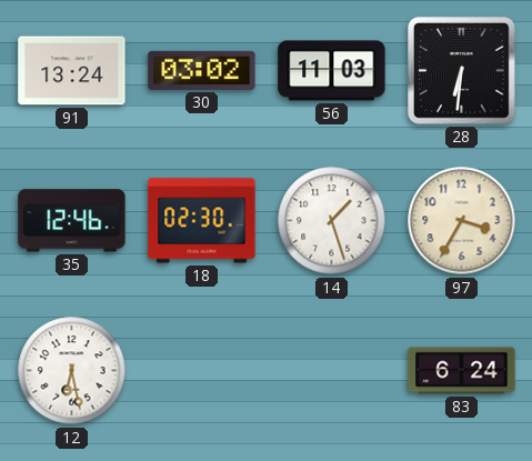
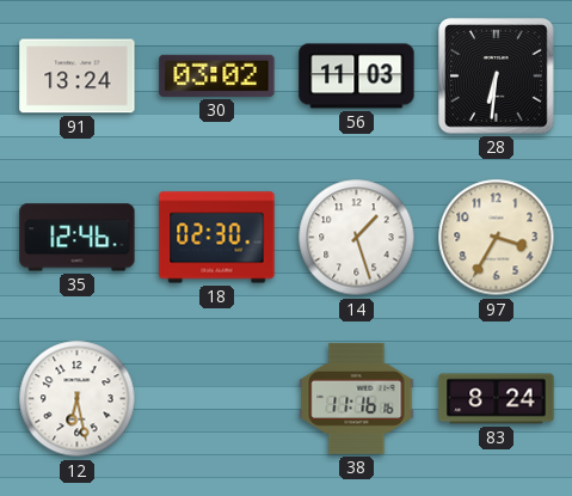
38: none -> 11:16 (357, 398)
83: 6:24 -> 8:24 (497, 399)
